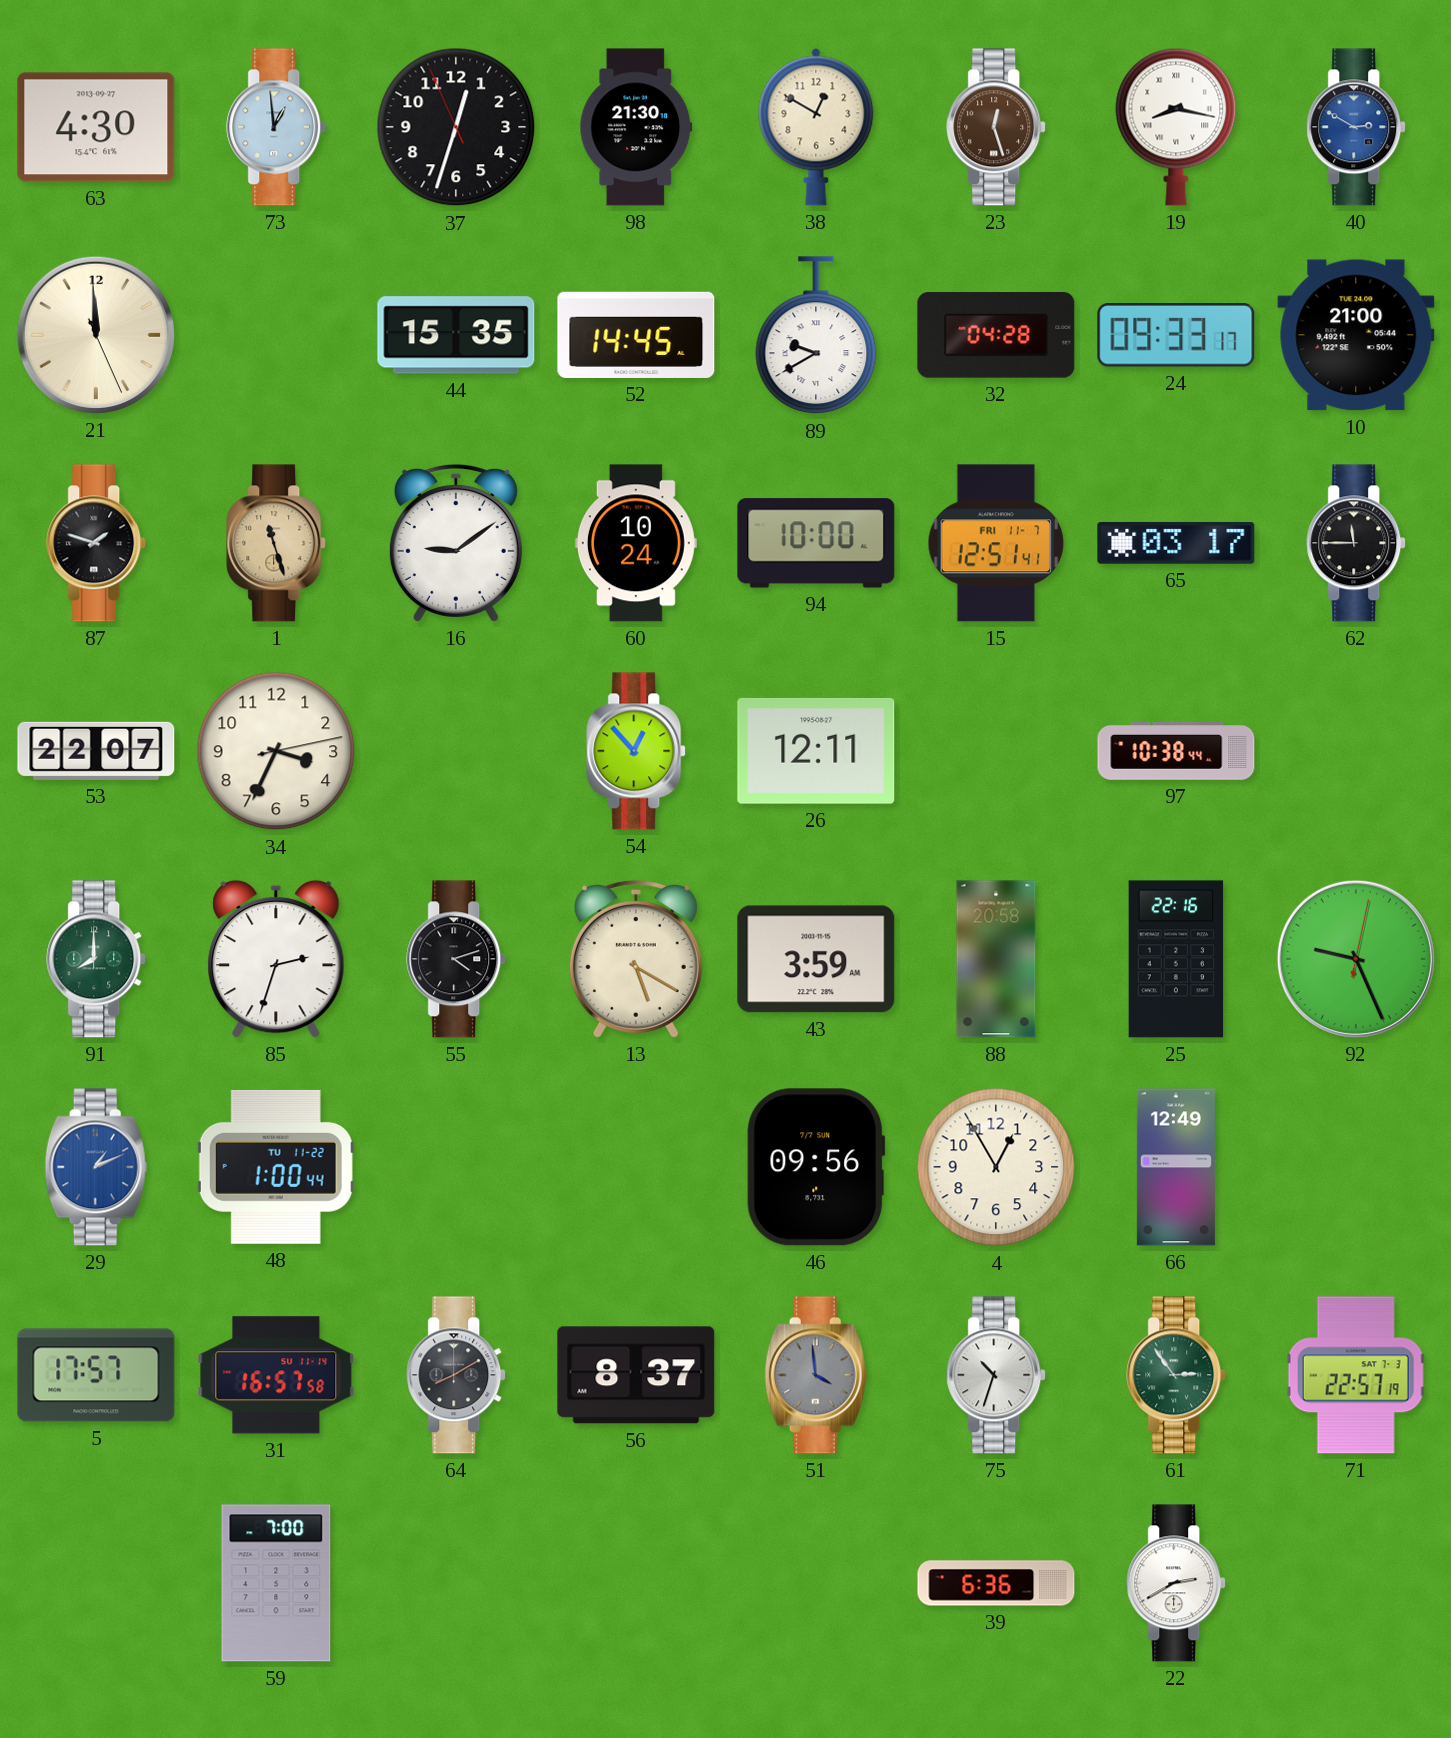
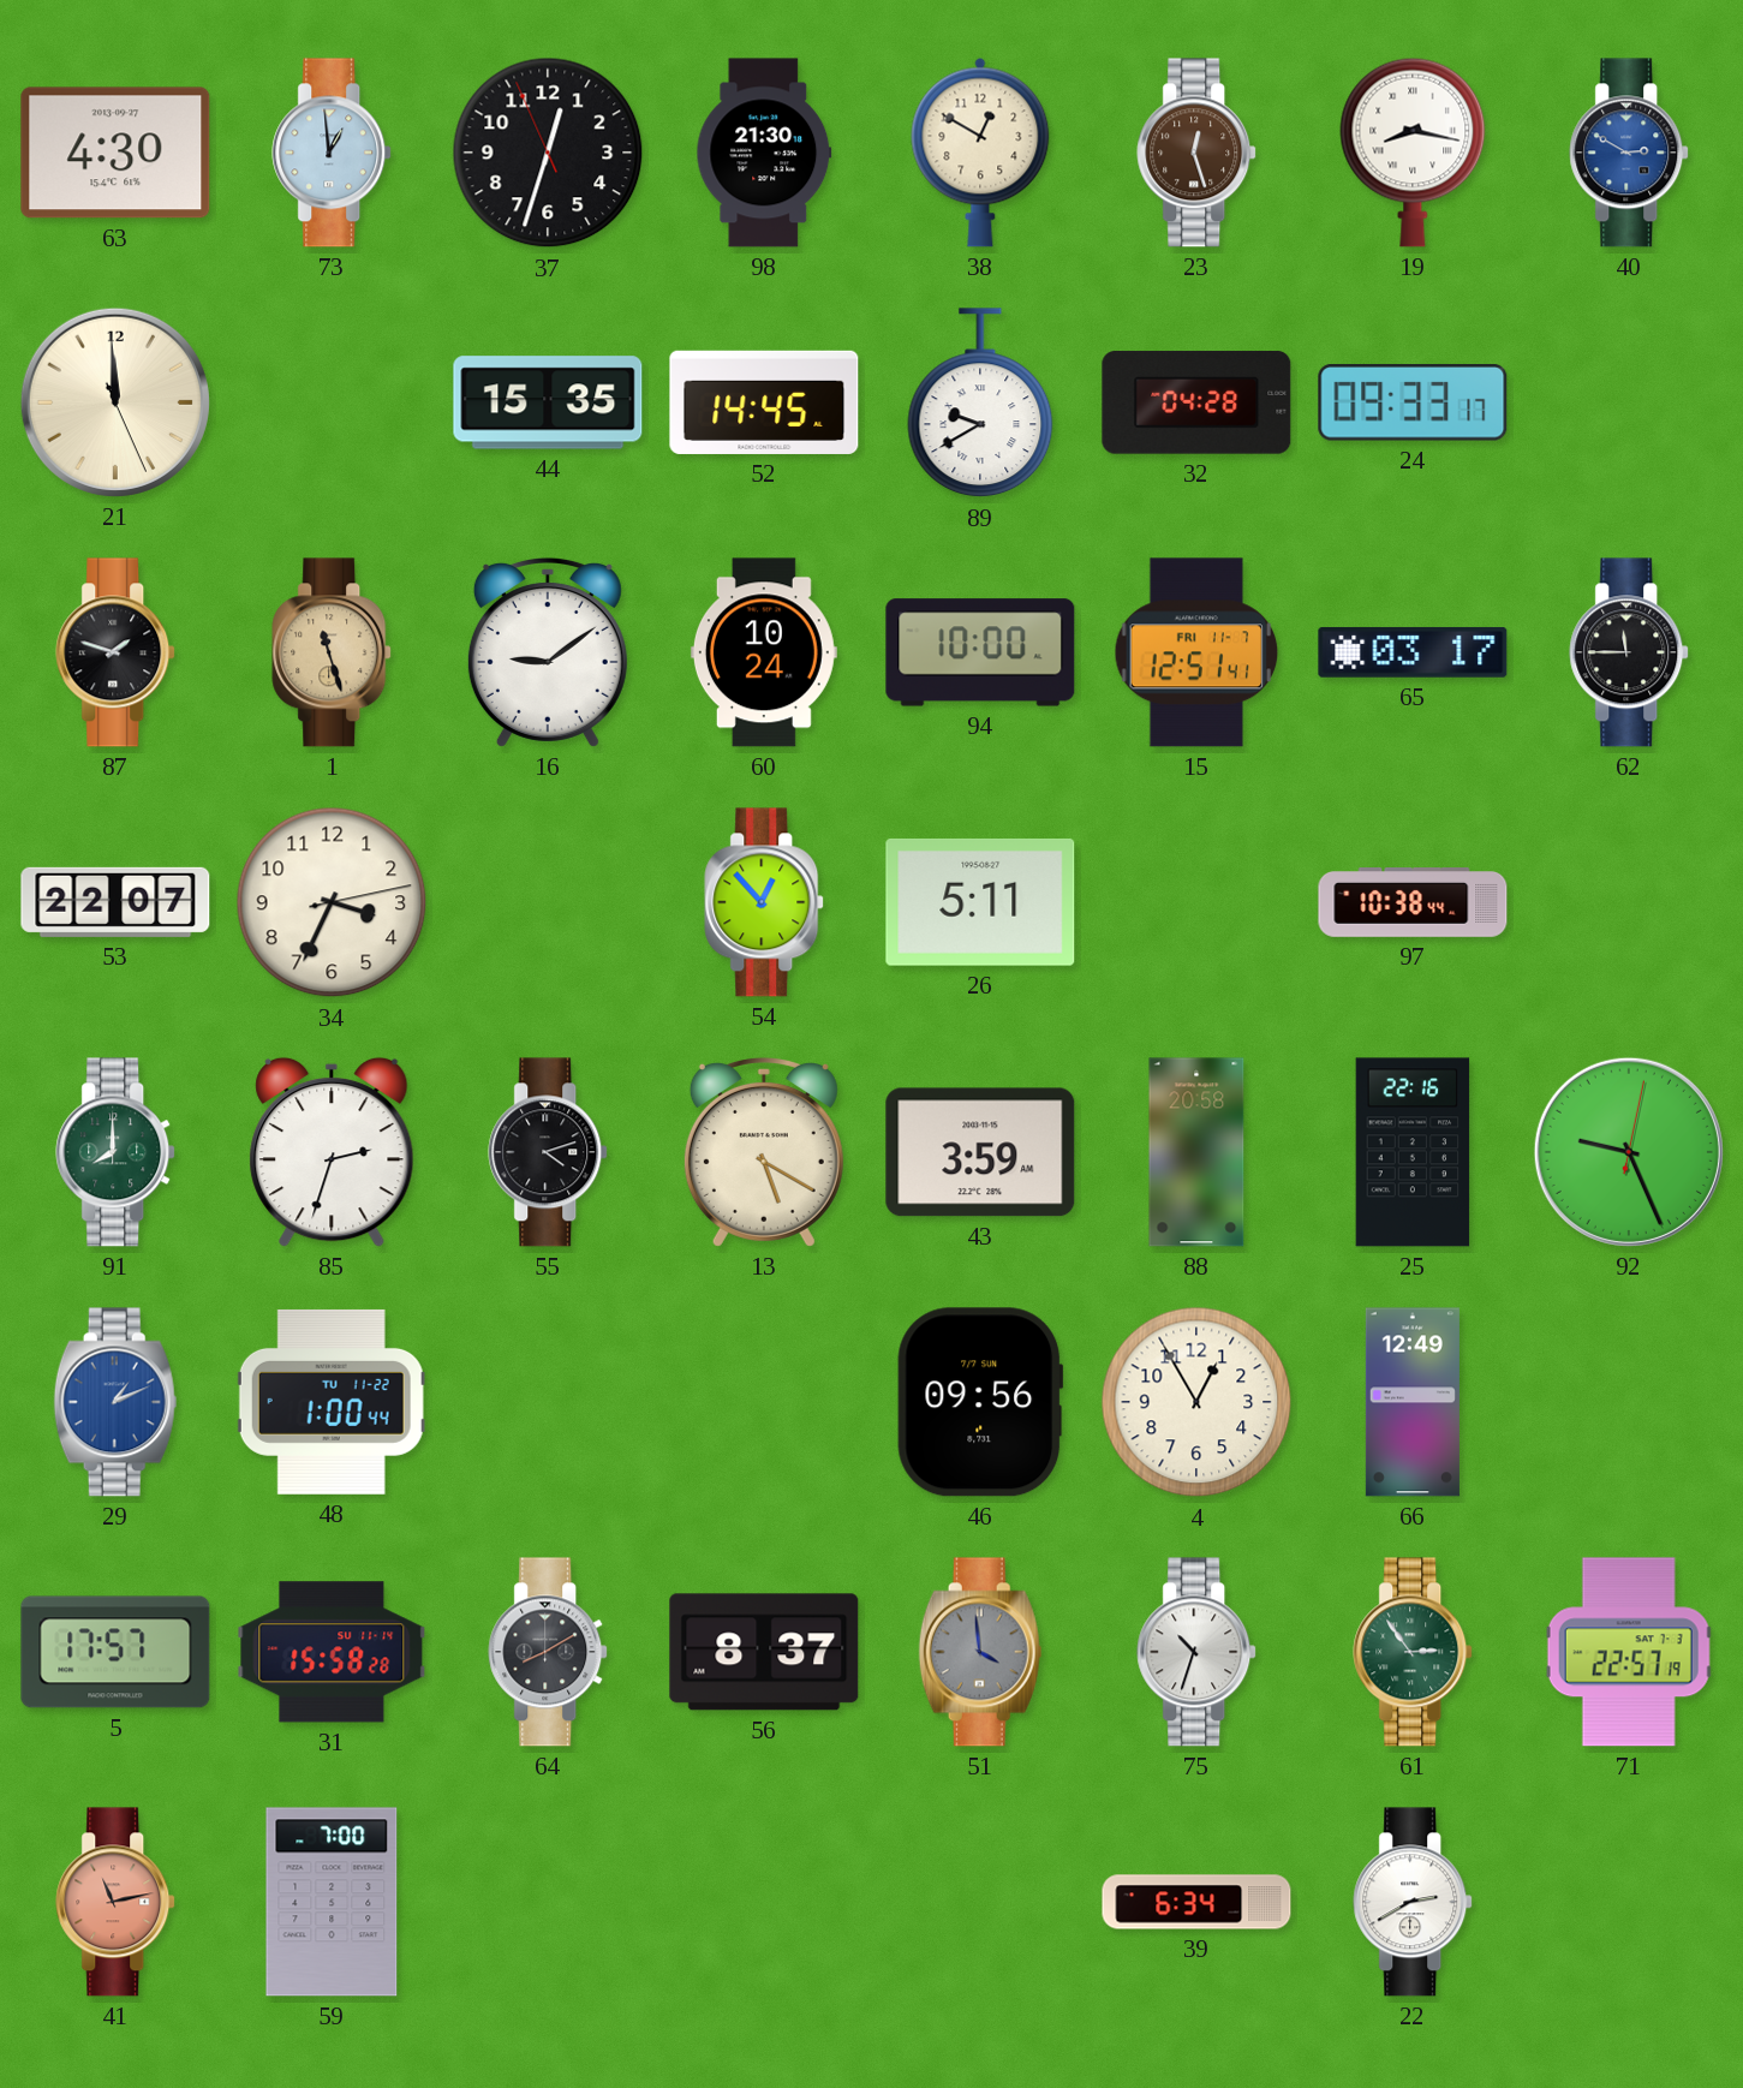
10: 21:00 -> none (1356, 335)
26: 12:11 -> 5:11 (980, 902)
31: 16:57 -> 15:58 (332, 1652)
41: none -> 11:13 (117, 1902)
39: 6:36 -> 6:34 (1196, 1902)
